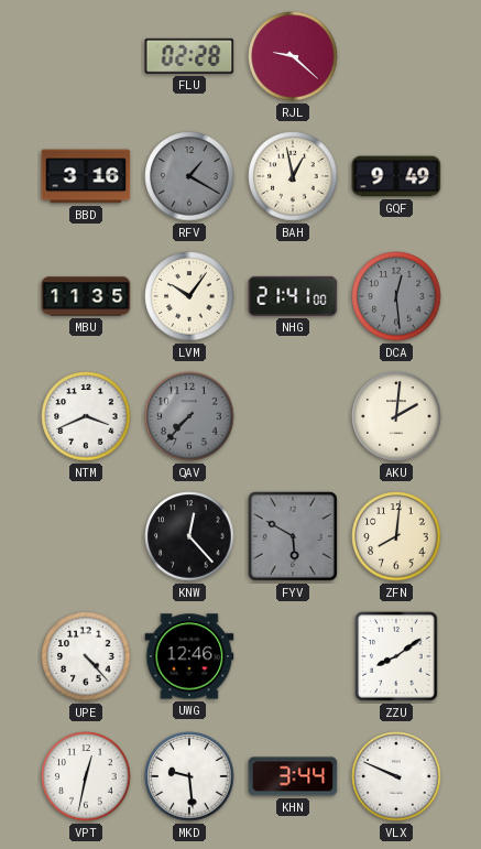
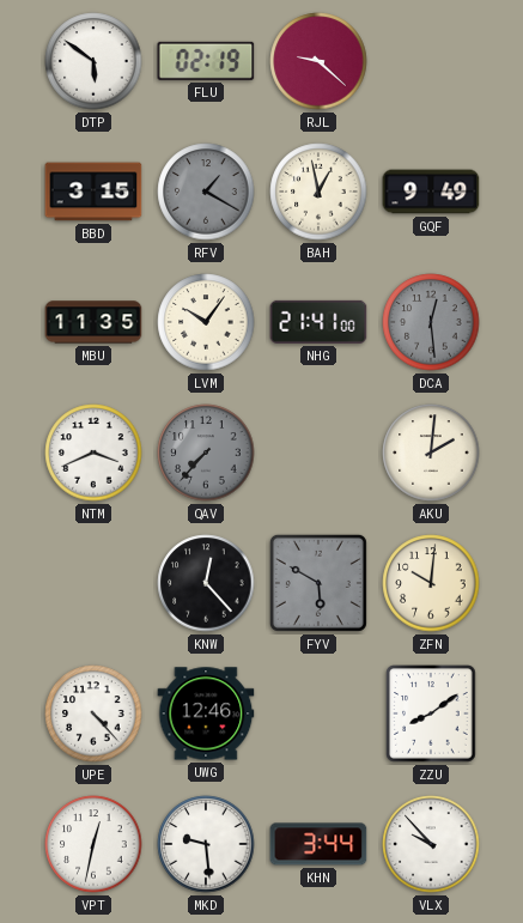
DTP: none -> 5:51 (93, 61)
FLU: 02:28 -> 02:19 (206, 61)
BBD: 3:16 -> 3:15 (93, 192)
ZFN: 8:01 -> 10:01 (431, 583)
VLX: 9:49 -> 9:53 (431, 844)
